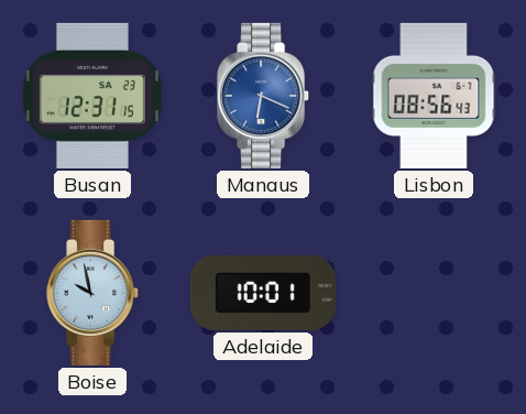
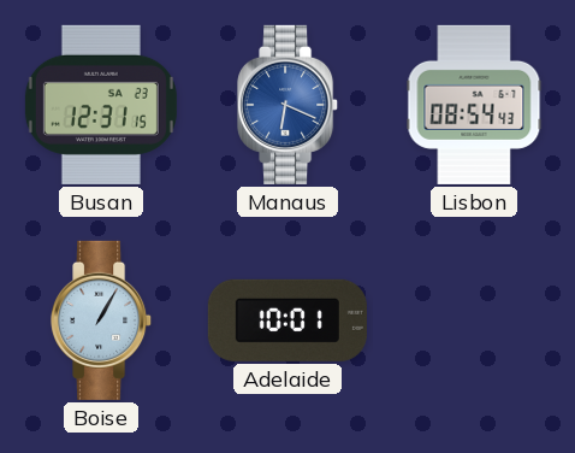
Lisbon: 08:56 -> 08:54 (474, 105)
Boise: 9:58 -> 1:05 (102, 320)
